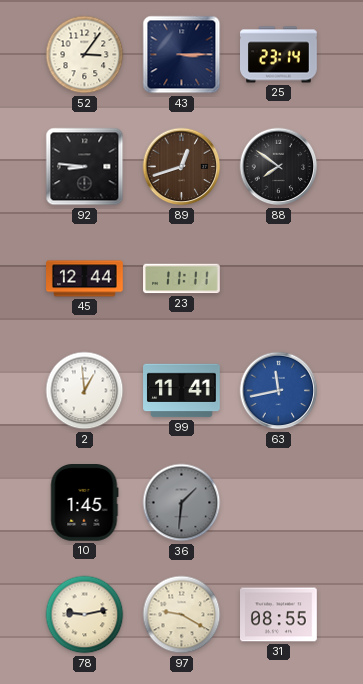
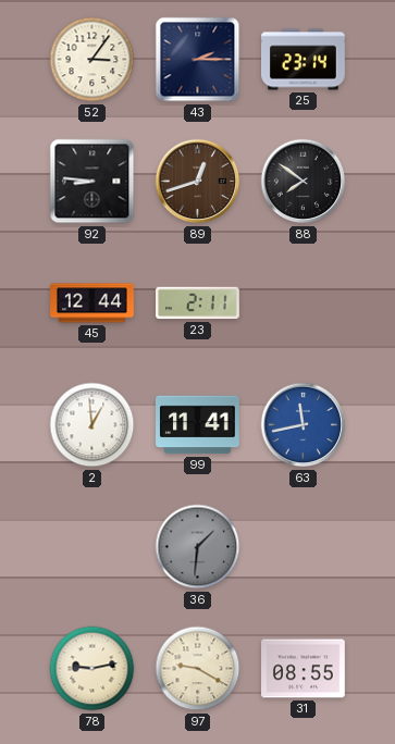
43: 3:15 -> 2:15 (198, 60)
23: 11:11 -> 2:11 (198, 303)
10: 1:45 -> none (84, 503)
